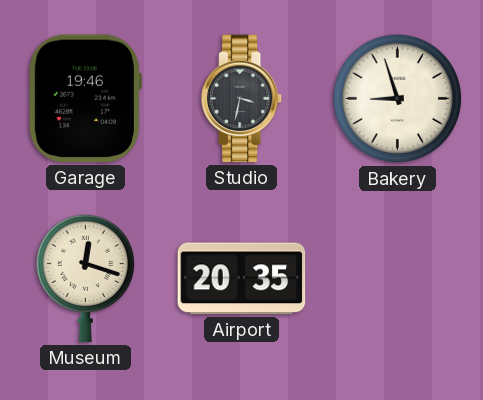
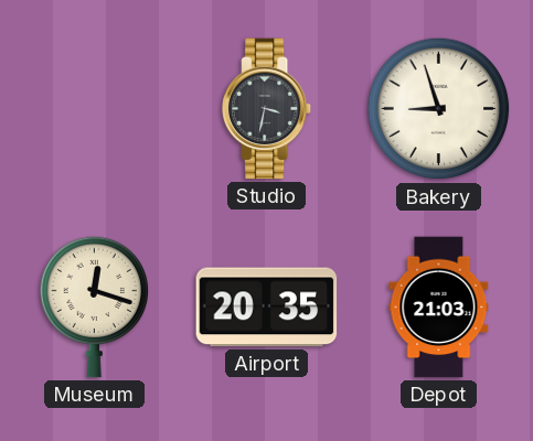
Garage: 19:46 -> none (85, 99)
Depot: none -> 21:03 (439, 308)
